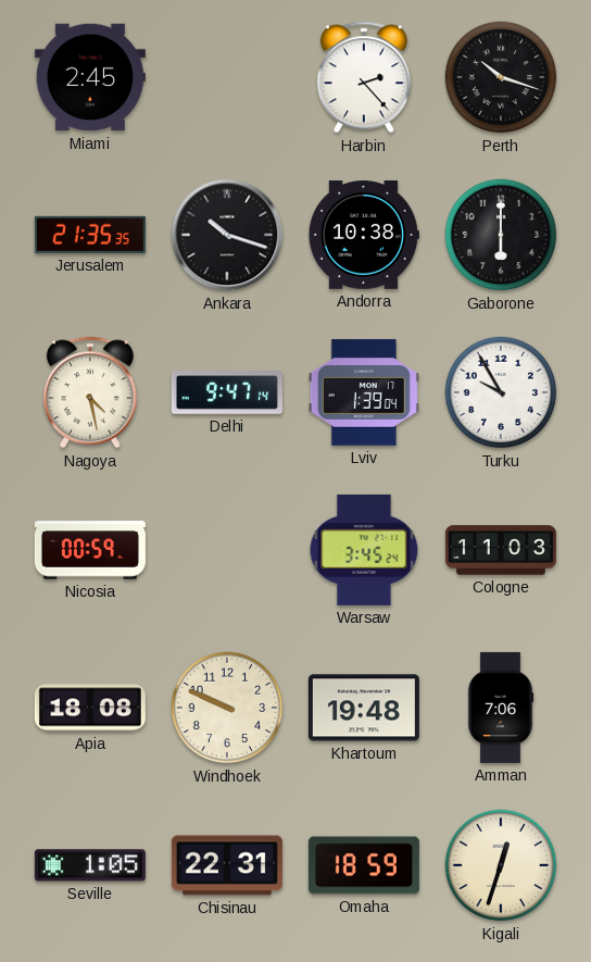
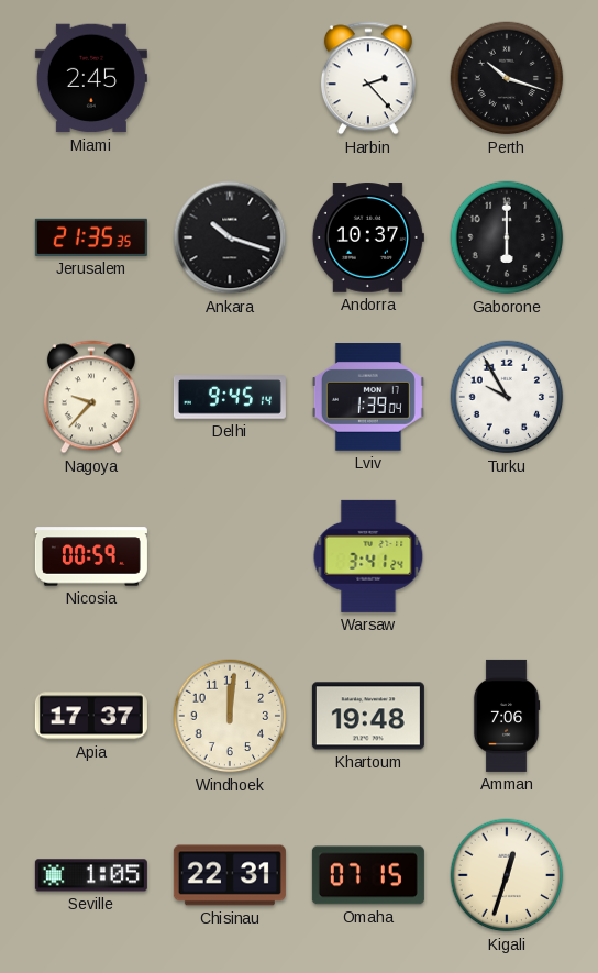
Andorra: 10:38 -> 10:37 (368, 237)
Nagoya: 4:28 -> 9:37 (91, 397)
Delhi: 9:47 -> 9:45 (230, 397)
Warsaw: 3:45 -> 3:41 (368, 556)
Cologne: 11:03 -> none (501, 550)
Apia: 18:08 -> 17:37 (91, 716)
Windhoek: 9:49 -> 12:01 (230, 716)
Omaha: 18:59 -> 07:15 (368, 875)
